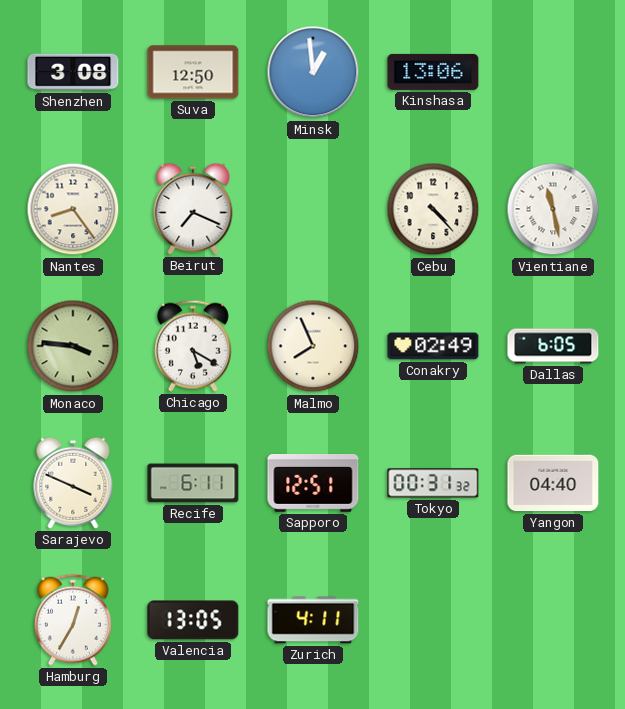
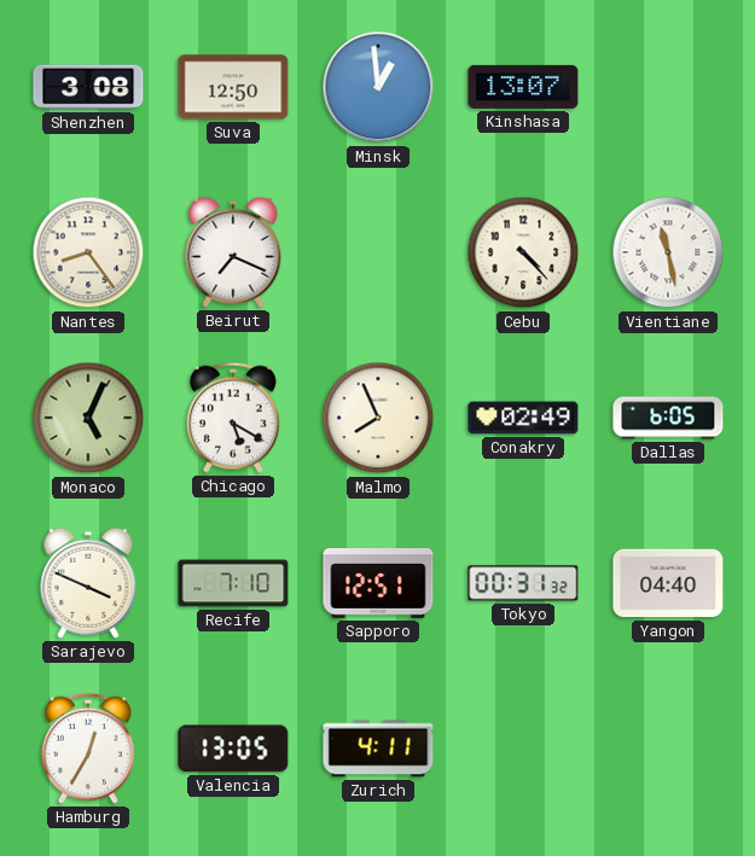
Kinshasa: 13:06 -> 13:07 (523, 87)
Monaco: 3:46 -> 5:04 (88, 418)
Recife: 6:11 -> 7:10 (233, 583)
